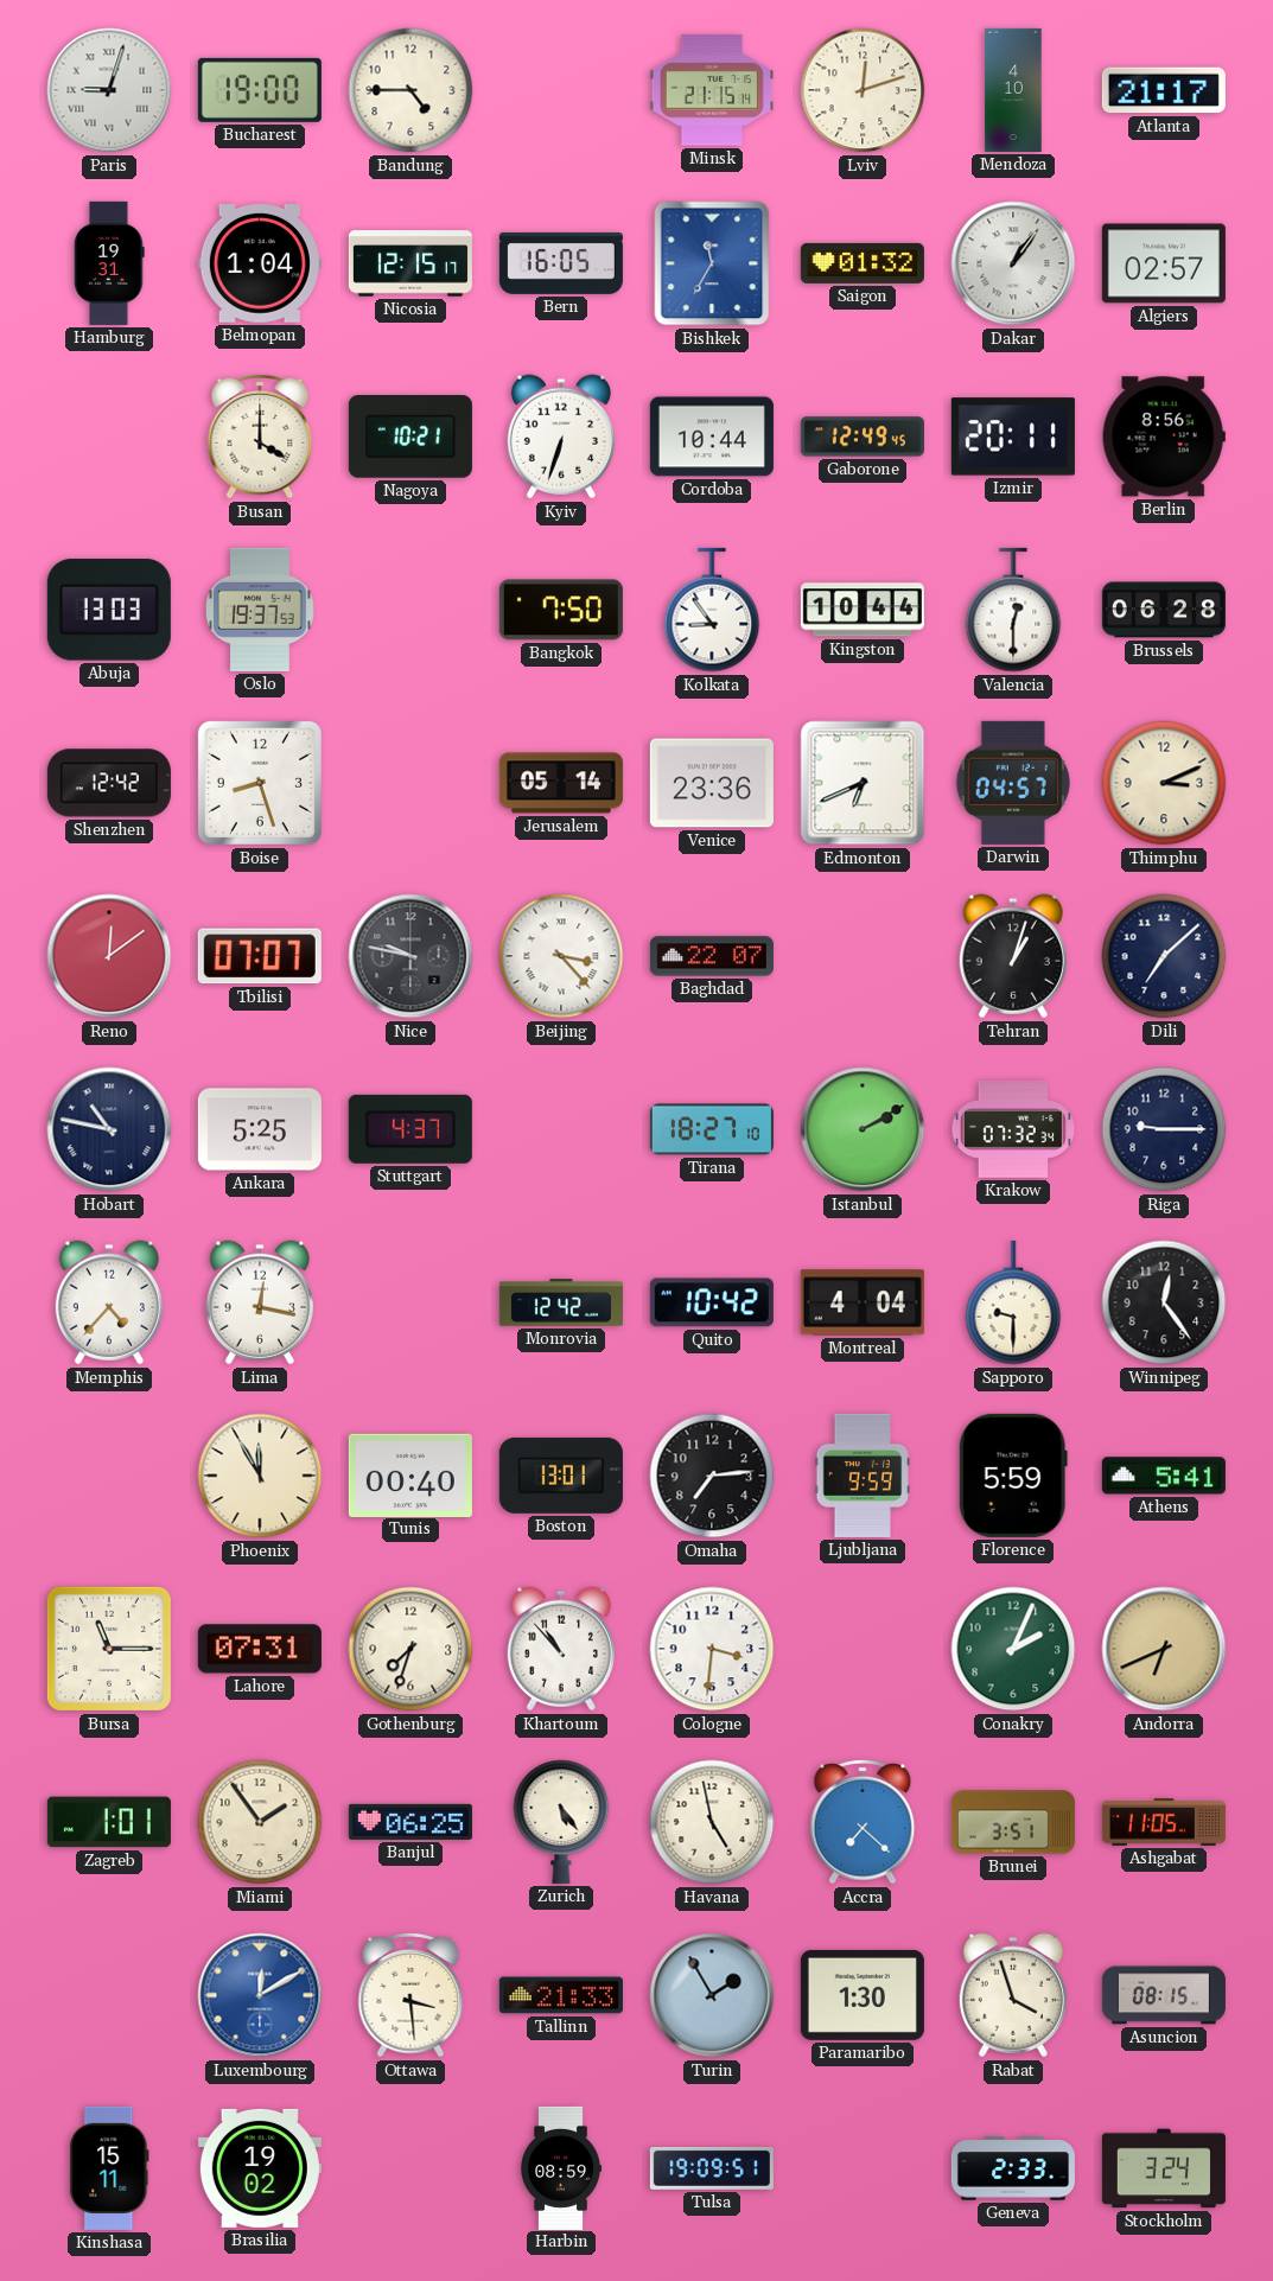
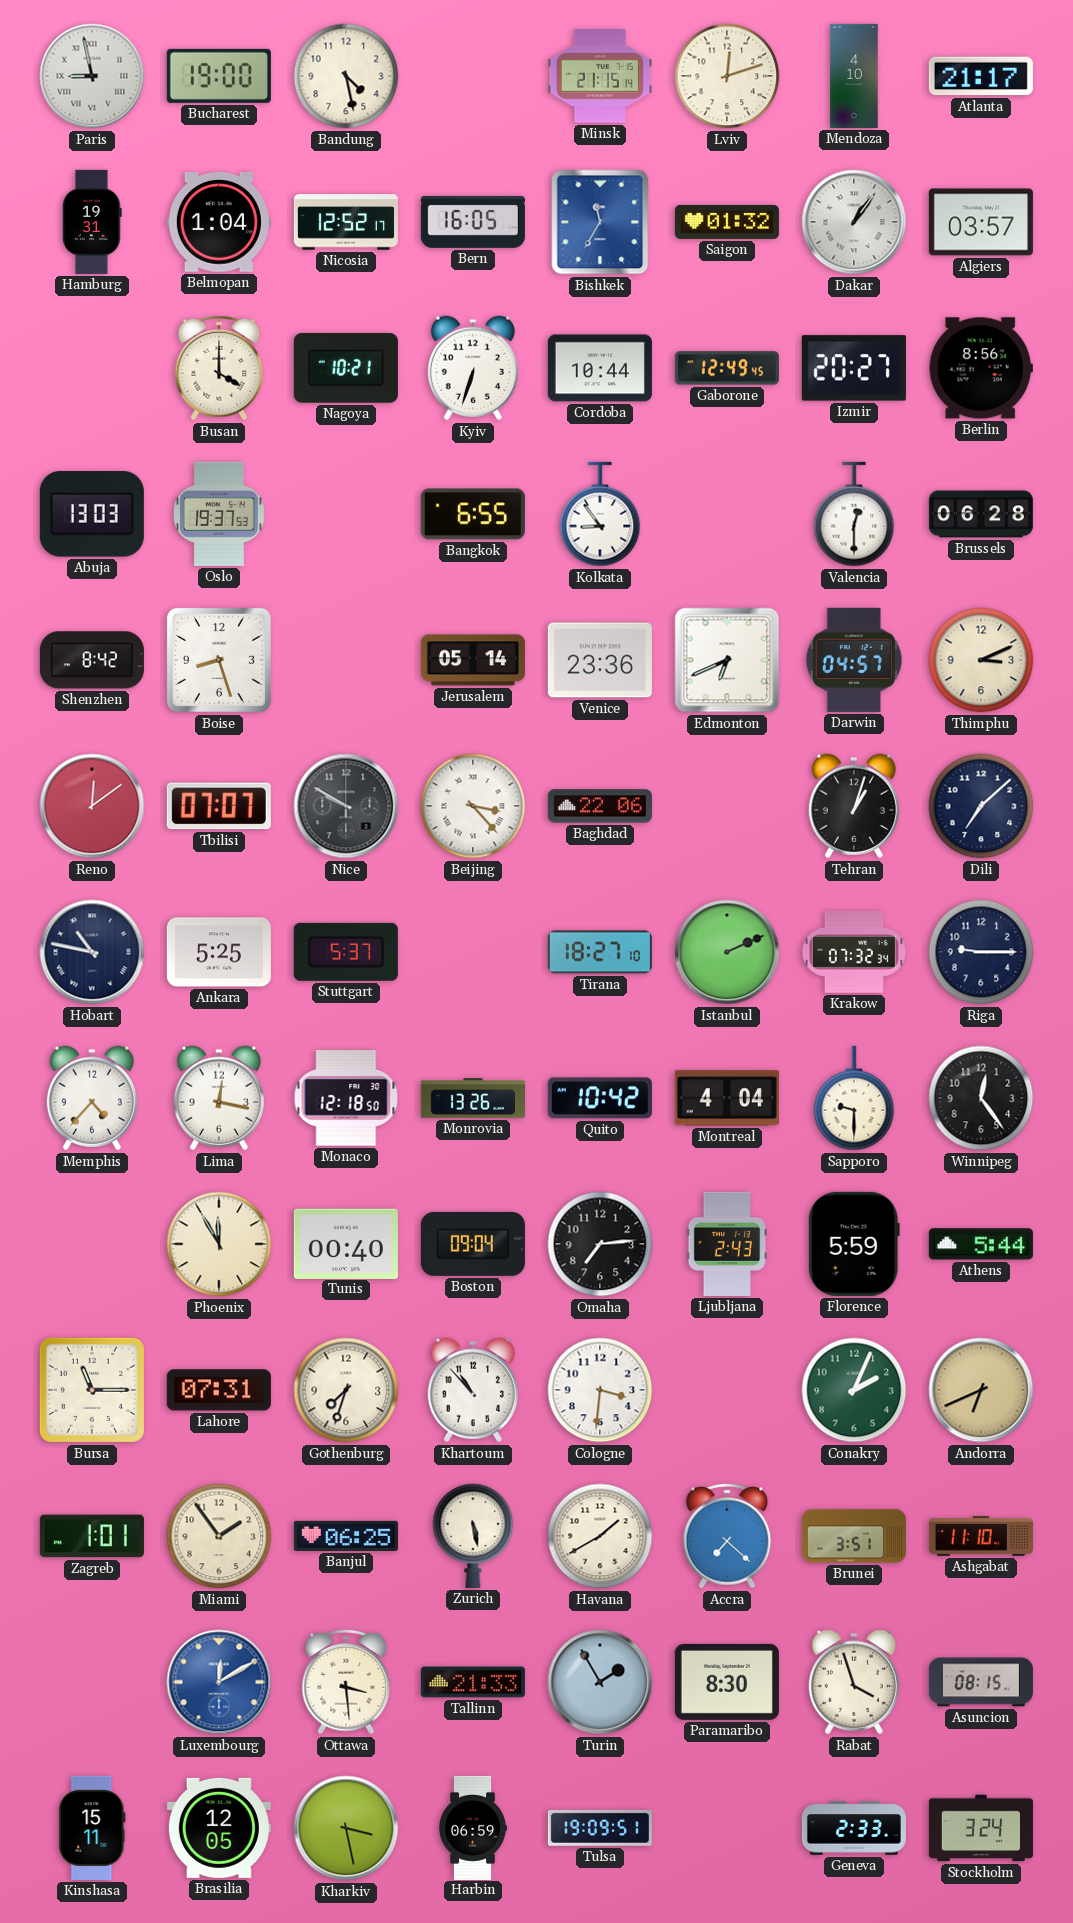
Paris: 9:03 -> 8:58 (92, 76)
Bandung: 4:45 -> 4:28 (346, 76)
Nicosia: 12:15 -> 12:52 (346, 222)
Algiers: 02:57 -> 03:57 (981, 222)
Izmir: 20:11 -> 20:27 (854, 368)
Bangkok: 7:50 -> 6:55 (473, 514)
Kingston: 10:44 -> none (863, 610)
Shenzhen: 12:42 -> 8:42 (92, 660)
Nice: 9:47 -> 9:50 (346, 806)
Baghdad: 22:07 -> 22:06 (600, 806)
Stuttgart: 4:37 -> 5:37 (346, 952)
Istanbul: 2:10 -> 2:11 (727, 952)
Monaco: none -> 12:18 (346, 1098)
Monrovia: 12:42 -> 13:26 (473, 1098)
Boston: 13:01 -> 09:04 (473, 1244)
Ljubljana: 9:59 -> 2:43 (726, 1244)
Athens: 5:41 -> 5:44 (981, 1244)
Zurich: 5:24 -> 5:28 (473, 1536)
Havana: 4:58 -> 1:40 (600, 1536)
Ashgabat: 11:05 -> 11:10 (981, 1536)
Paramaribo: 1:30 -> 8:30 (727, 1682)
Brasilia: 19:02 -> 12:05 (219, 1828)
Kharkiv: none -> 3:28 (346, 1828)
Harbin: 08:59 -> 06:59 (473, 1828)
